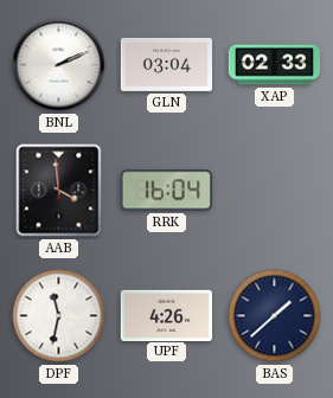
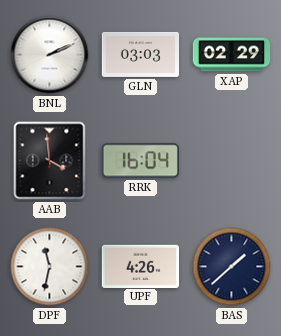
GLN: 03:04 -> 03:03 (140, 54)
XAP: 02:33 -> 02:29 (231, 55)
